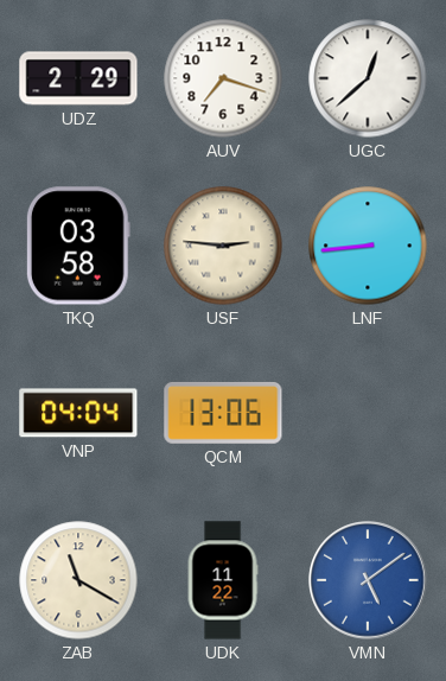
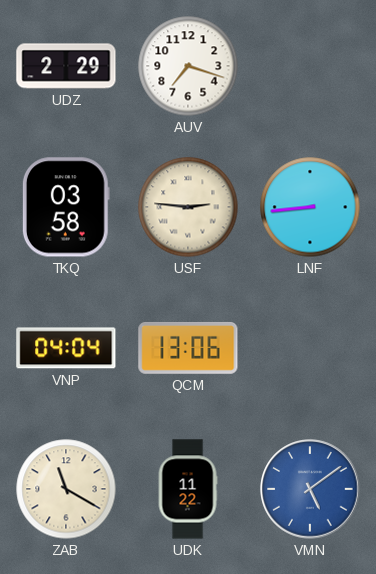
UGC: 12:38 -> none (368, 78)
